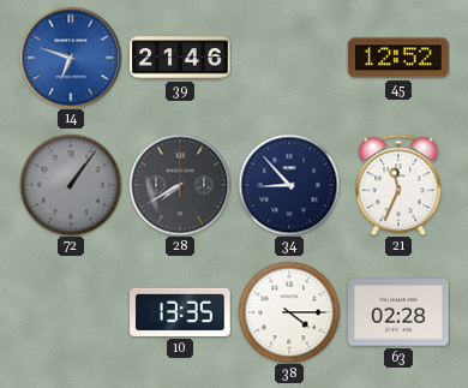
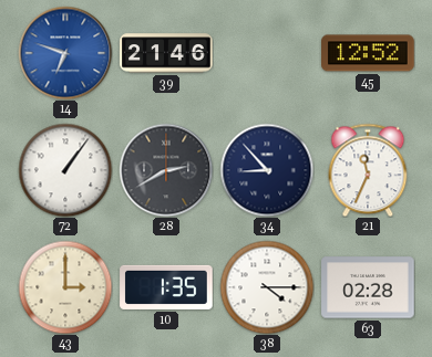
72 dial: grey -> white (65, 170)
28: 7:40 -> 2:40 (166, 170)
43: none -> 3:00 (65, 287)
10: 13:35 -> 1:35 (166, 287)
